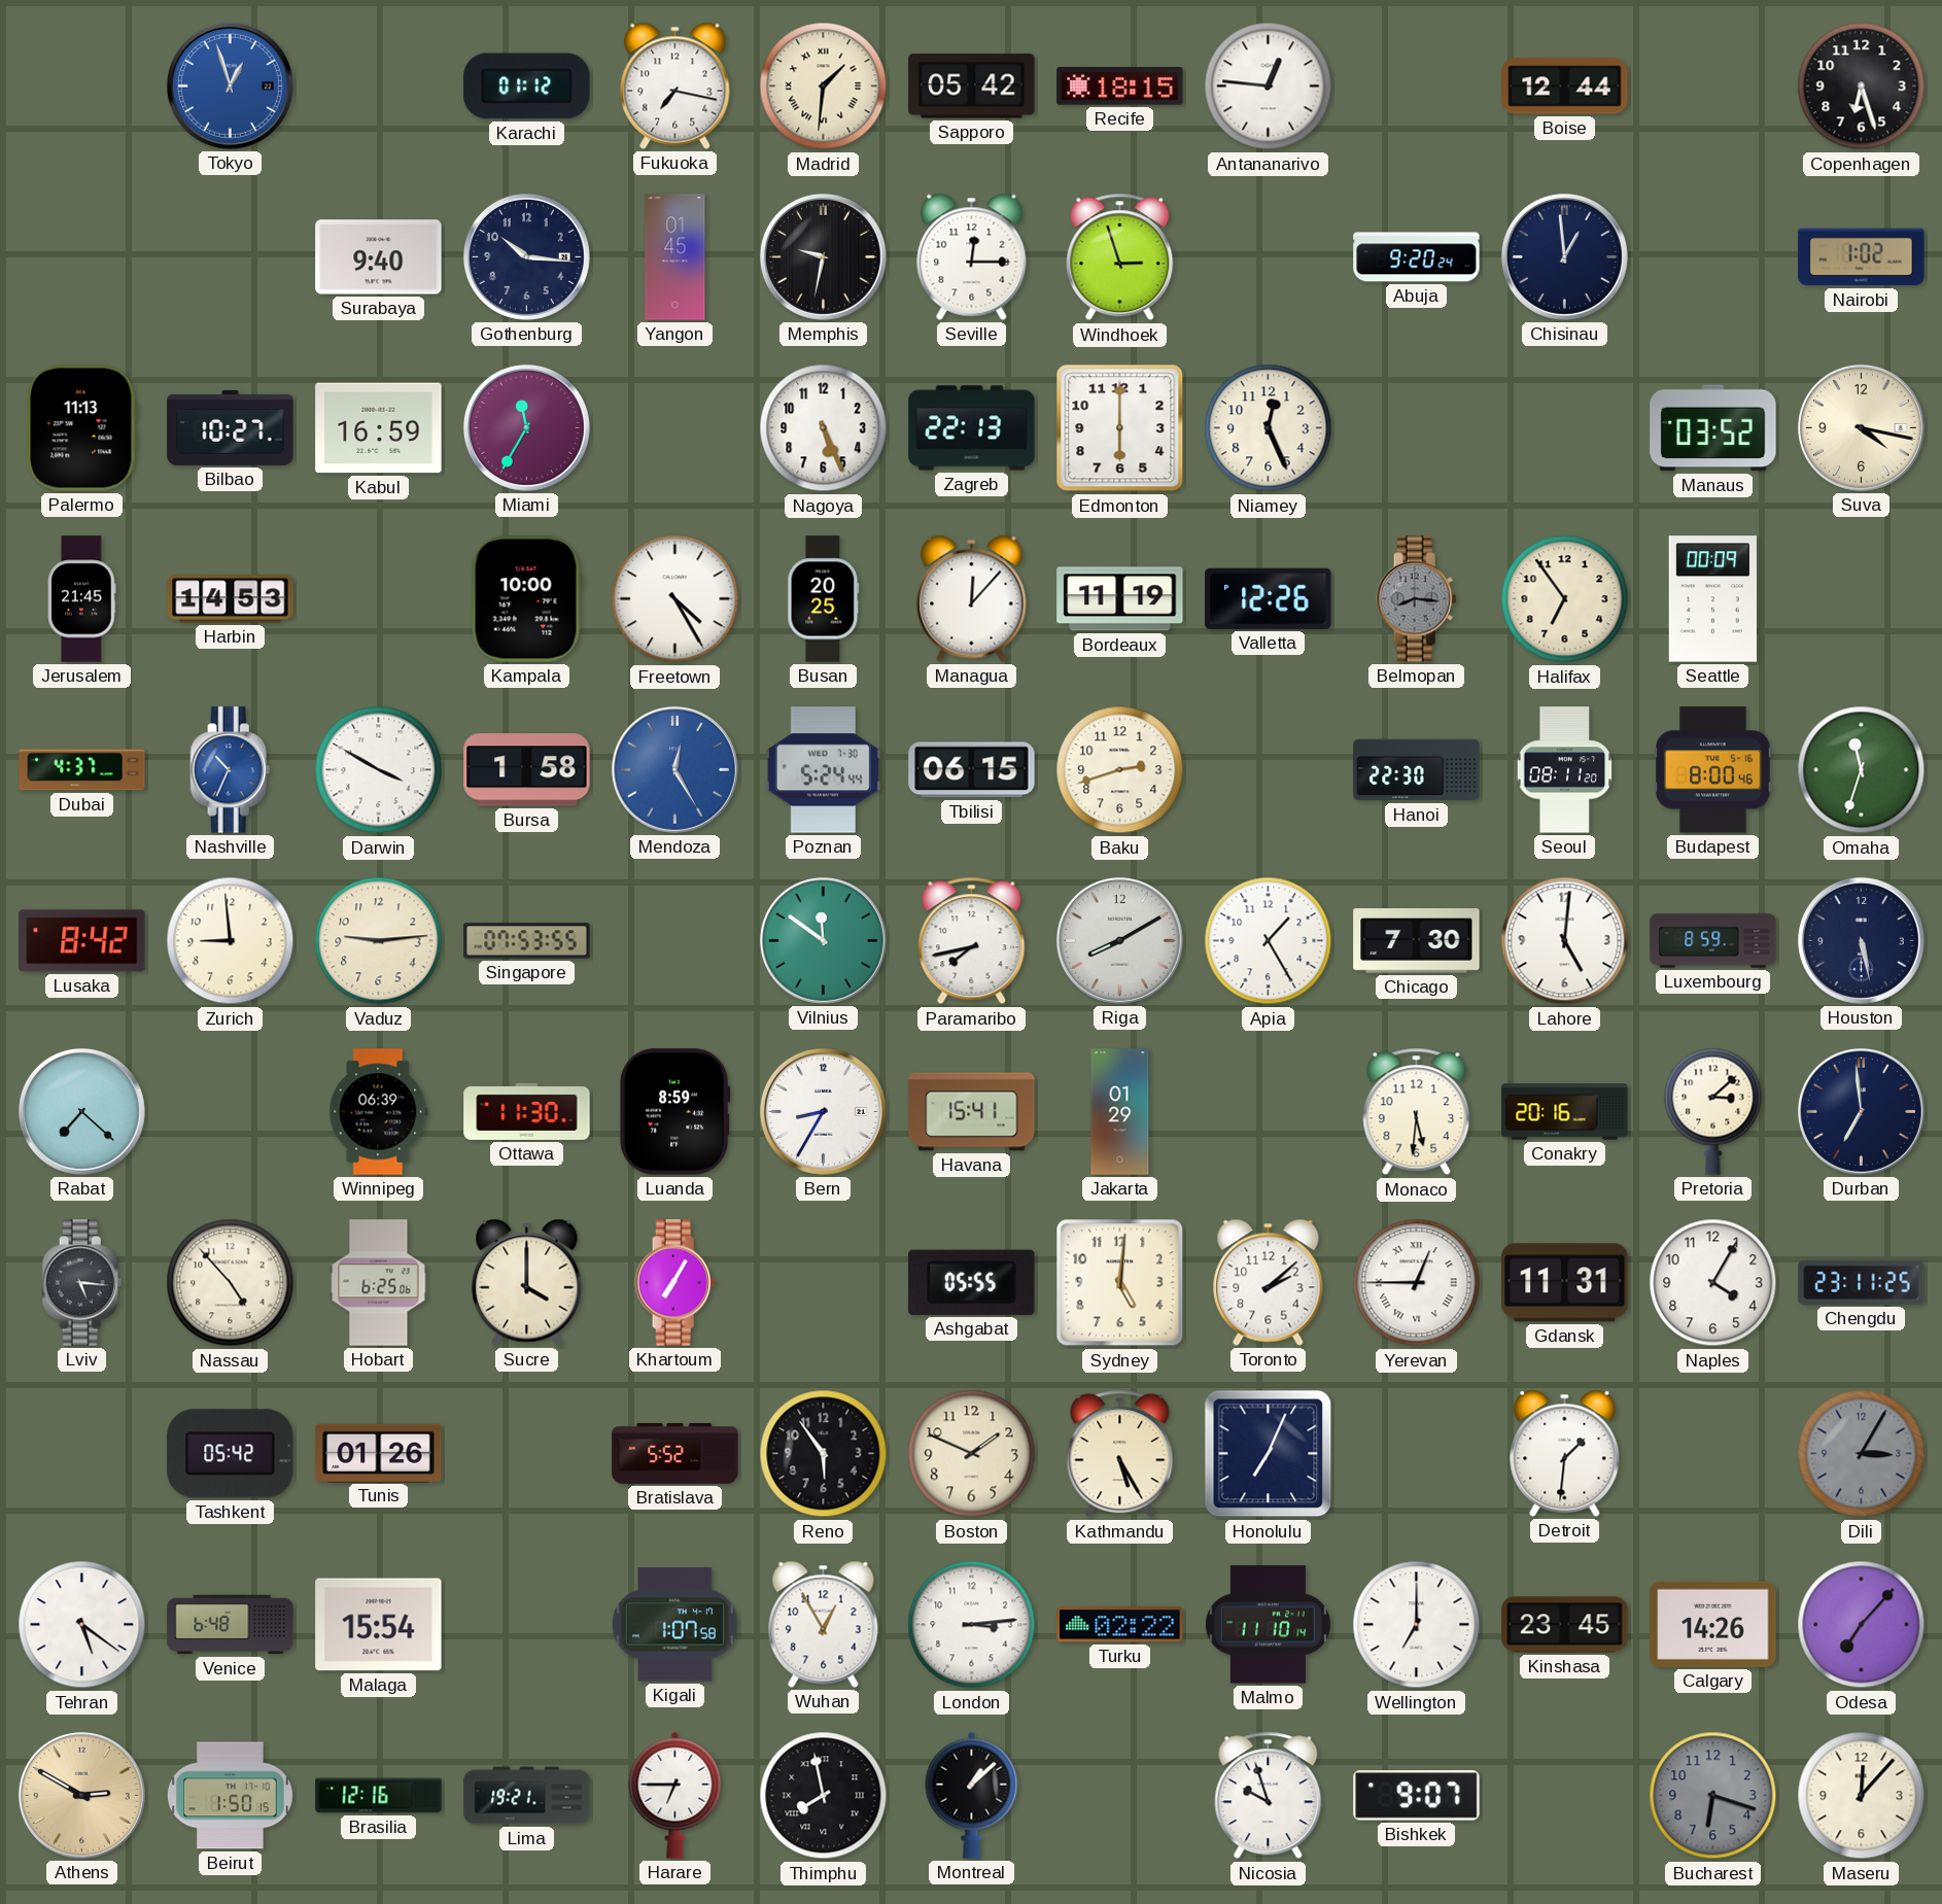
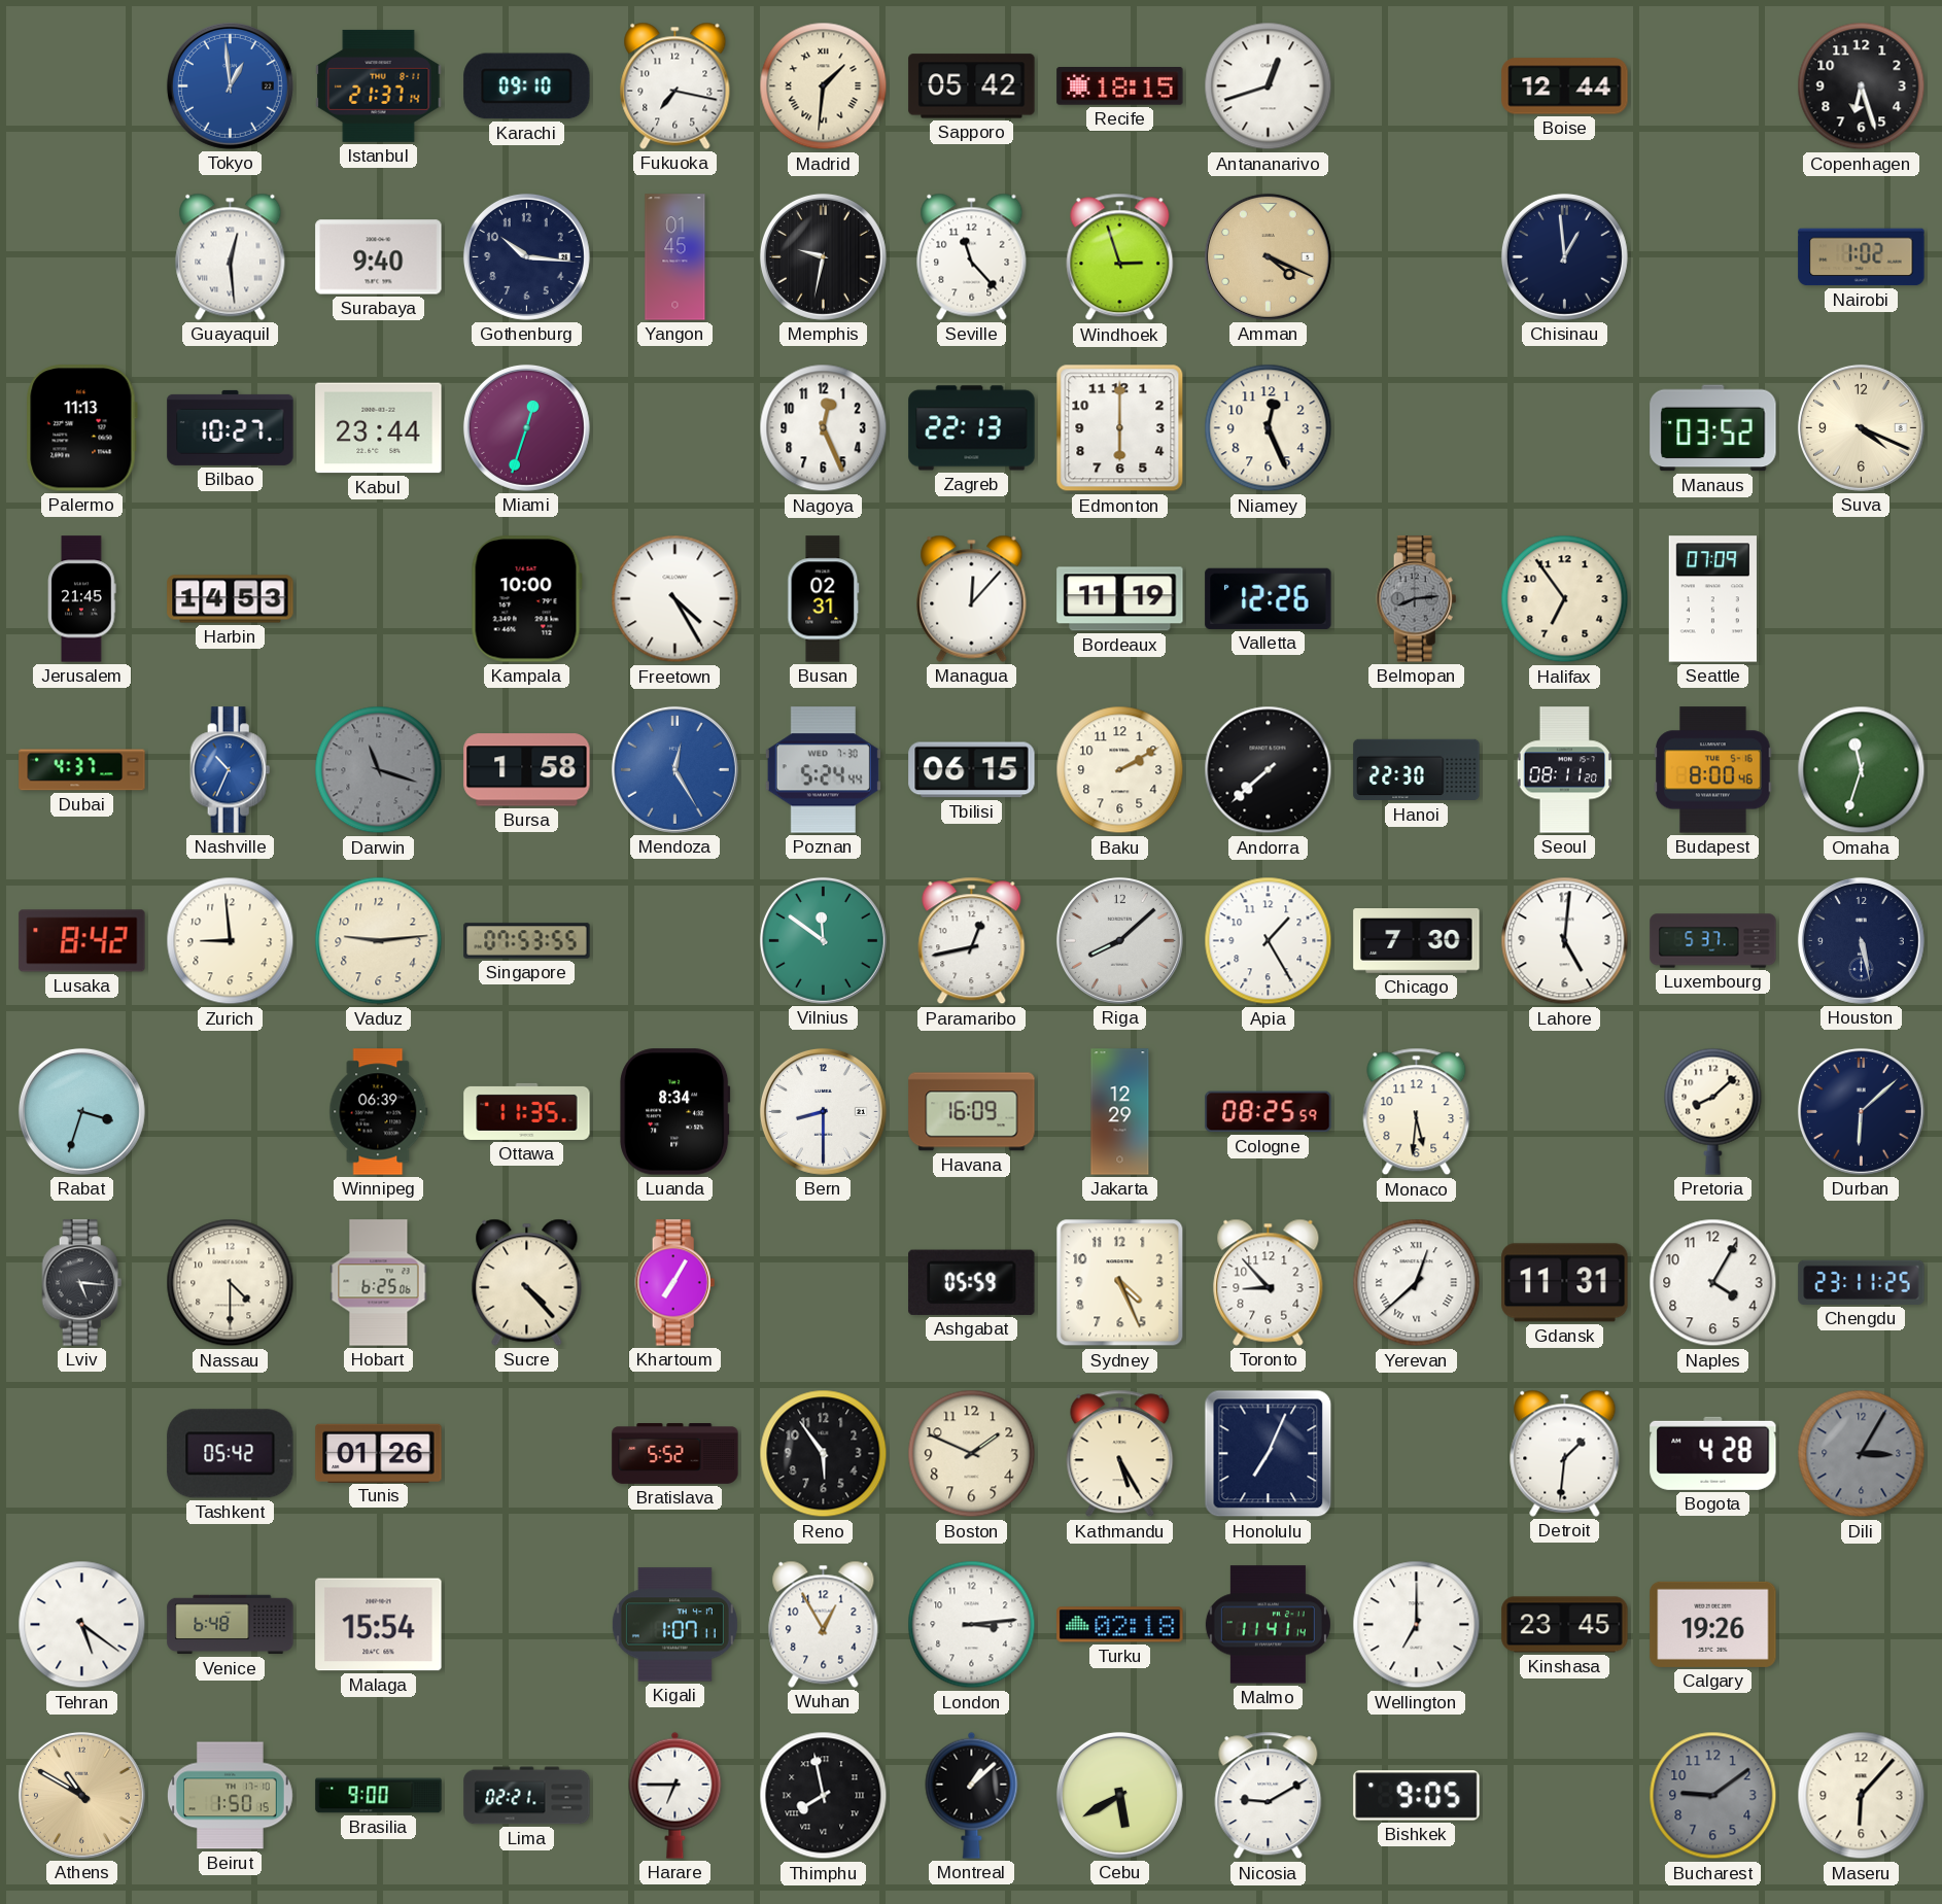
Tokyo: 12:57 -> 12:59 (230, 85)
Istanbul: none -> 21:37 (379, 85)
Karachi: 01:12 -> 09:10 (527, 86)
Antananarivo: 12:46 -> 12:42 (1269, 86)
Guayaquil: none -> 12:29 (231, 256)
Seville: 12:15 -> 11:23 (972, 256)
Amman: none -> 4:19 (1268, 256)
Abuja: 9:20 -> none (1417, 257)
Kabul: 16:59 -> 23:44 (379, 428)
Miami: 11:35 -> 12:33 (526, 427)
Nagoya: 5:26 -> 12:26 (824, 428)
Suva: 4:17 -> 4:19 (1861, 427)
Busan: 20:25 -> 02:31 (824, 599)
Belmopan: 8:16 -> 8:14 (1417, 599)
Seattle: 00:09 -> 07:09 (1712, 599)
Darwin: 3:50 -> 11:18 (379, 770)
Darwin dial: white -> grey (379, 770)
Baku: 2:42 -> 2:10 (1120, 770)
Andorra: none -> 7:38 (1269, 770)
Paramaribo: 7:43 -> 12:43 (972, 941)
Riga: 8:10 -> 8:08 (1119, 940)
Luxembourg: 8:59 -> 5:37 (1713, 941)
Rabat: 7:22 -> 3:33 (81, 1111)
Ottawa: 11:30 -> 11:35 (527, 1111)
Luanda: 8:59 -> 8:34 (675, 1112)
Bern: 8:35 -> 8:30 (823, 1111)
Havana: 15:41 -> 16:09 (972, 1112)
Jakarta: 01:29 -> 12:29 (1120, 1112)
Cologne: none -> 08:25 (1269, 1112)
Conakry: 20:16 -> none (1565, 1112)
Pretoria: 3:08 -> 8:08 (1713, 1111)
Durban: 6:59 -> 6:08 (1861, 1111)
Nassau: 4:53 -> 4:30 (231, 1283)
Sucre: 4:00 -> 4:23 (527, 1282)
Ashgabat: 05:55 -> 05:59 (972, 1282)
Sydney: 5:01 -> 4:26 (1120, 1283)
Toronto: 2:08 -> 8:53 (1269, 1282)
Yerevan: 12:45 -> 12:38 (1417, 1283)
Bogota: none -> 4:28 (1713, 1453)
Kigali: 1:07:58 -> 1:07:11 (674, 1625)
Turku: 02:22 -> 02:18 (1120, 1625)
Malmo: 11:10 -> 11:41 (1268, 1625)
Calgary: 14:26 -> 19:26 (1713, 1624)
Odesa: 7:07 -> none (1862, 1625)
Athens: 2:50 -> 10:50 (81, 1795)
Brasilia: 12:16 -> 9:00 (379, 1796)
Lima: 19:21 -> 02:21 (527, 1796)
Cebu: none -> 5:40 (1119, 1795)
Nicosia: 9:57 -> 9:10 (1269, 1796)
Bishkek: 9:07 -> 9:05 (1417, 1796)
Bucharest: 6:18 -> 9:09 (1713, 1796)
Maseru: 12:07 -> 6:07 (1862, 1796)
